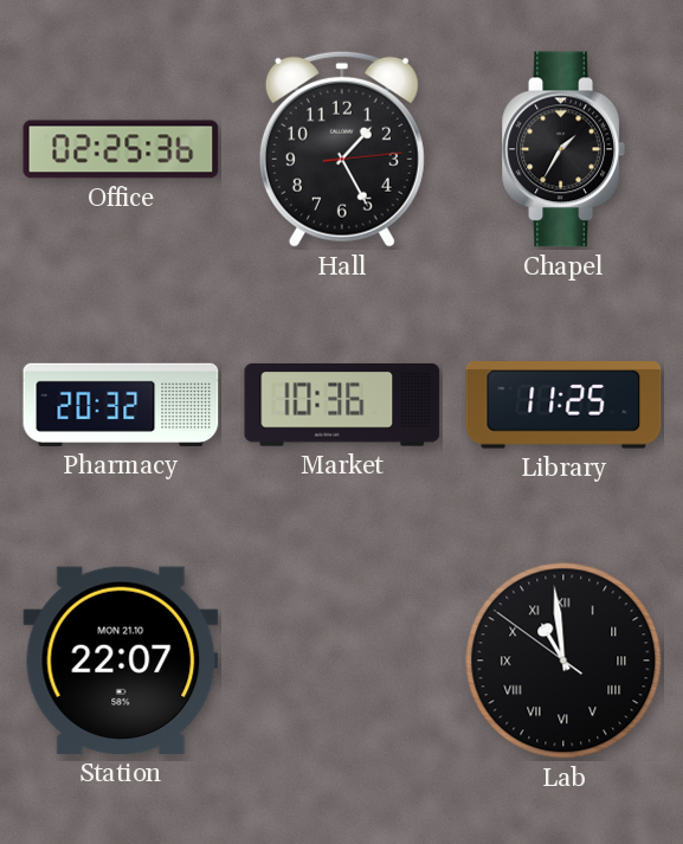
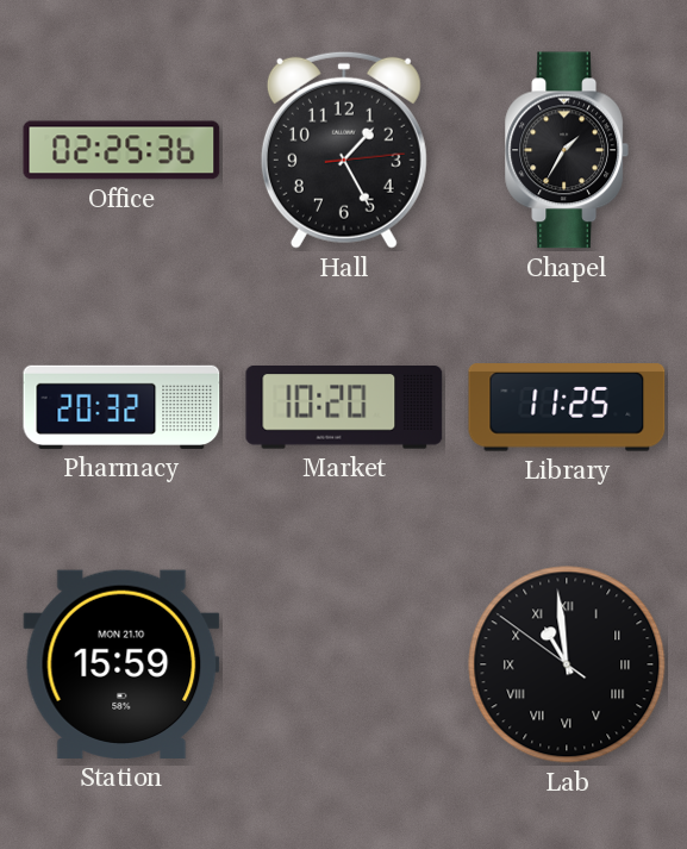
Market: 10:36 -> 10:20 (344, 408)
Station: 22:07 -> 15:59 (121, 664)
